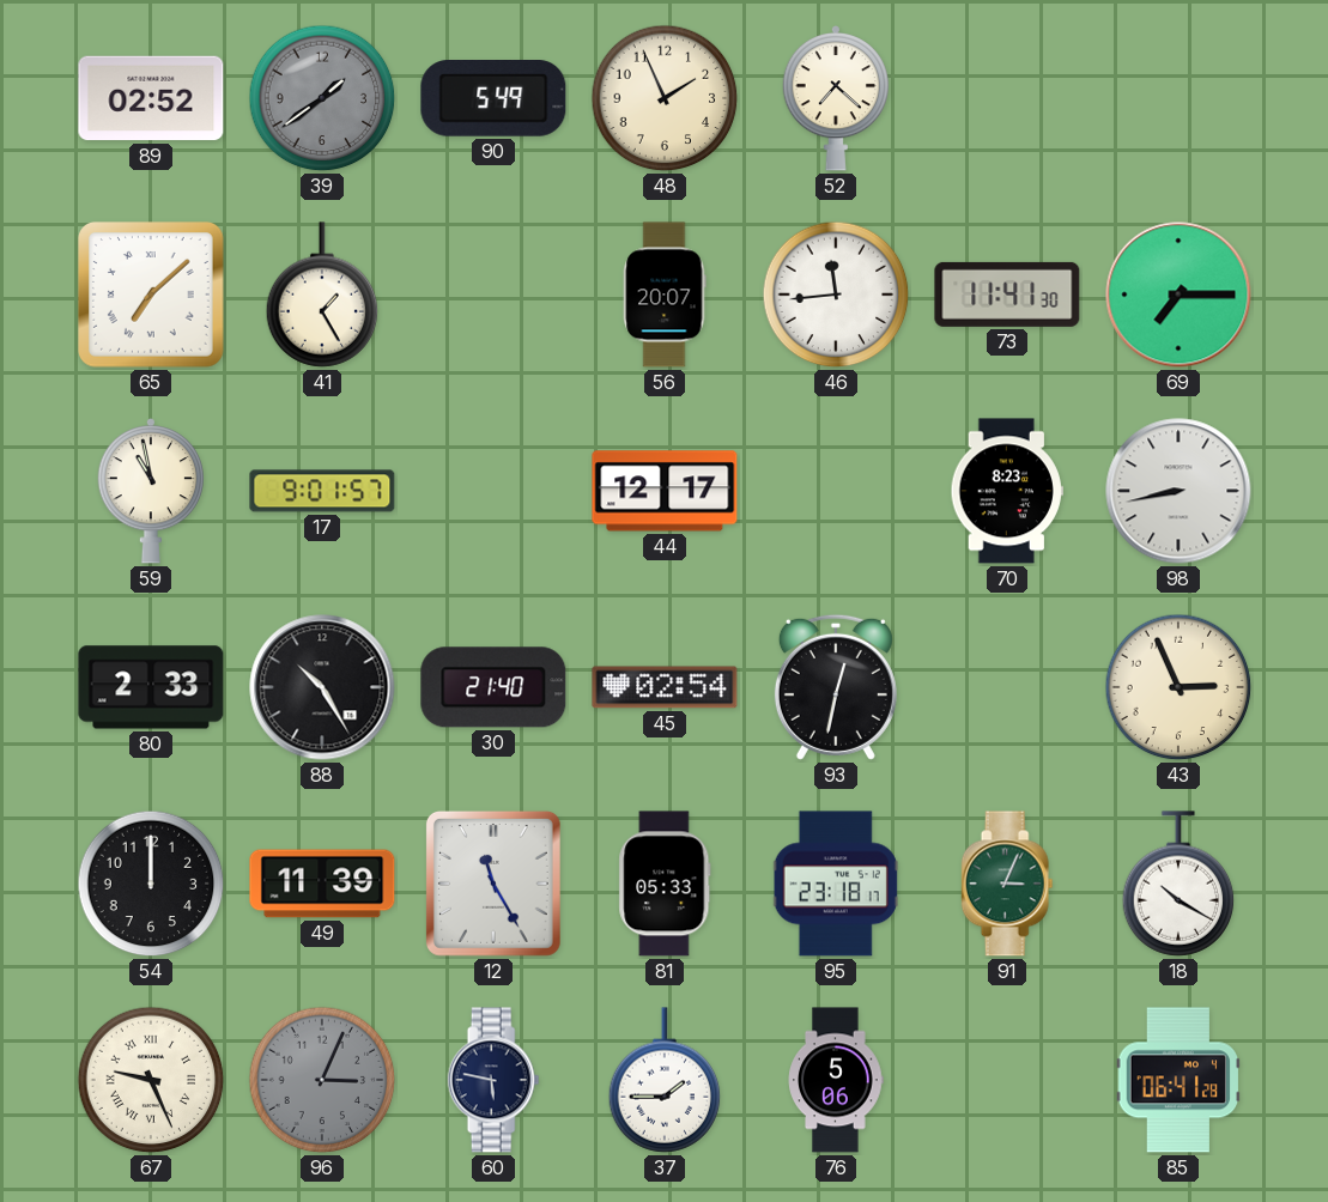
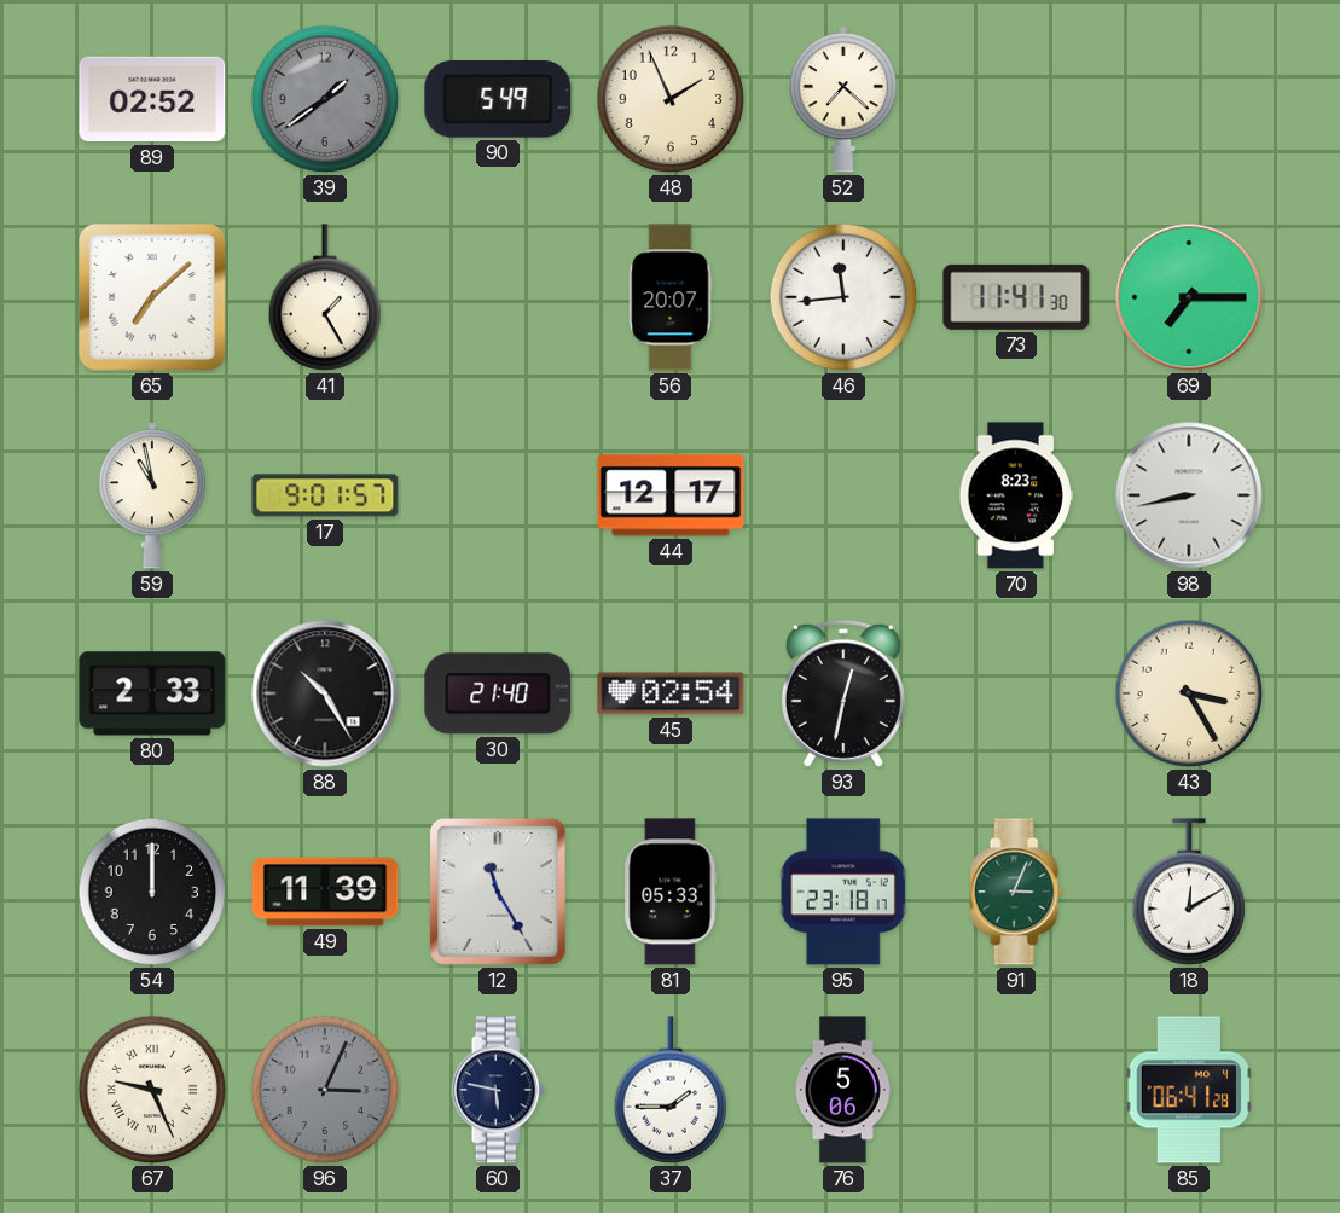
43: 2:56 -> 3:25 (1189, 693)
18: 10:20 -> 12:10 (1189, 892)
